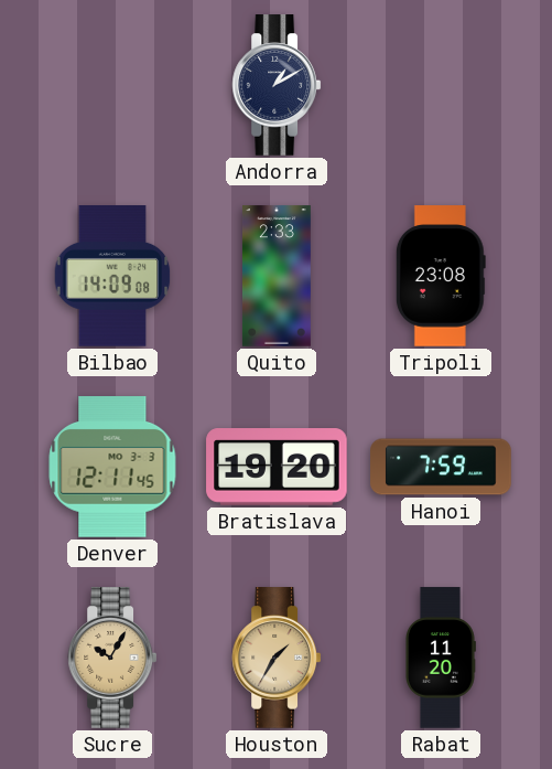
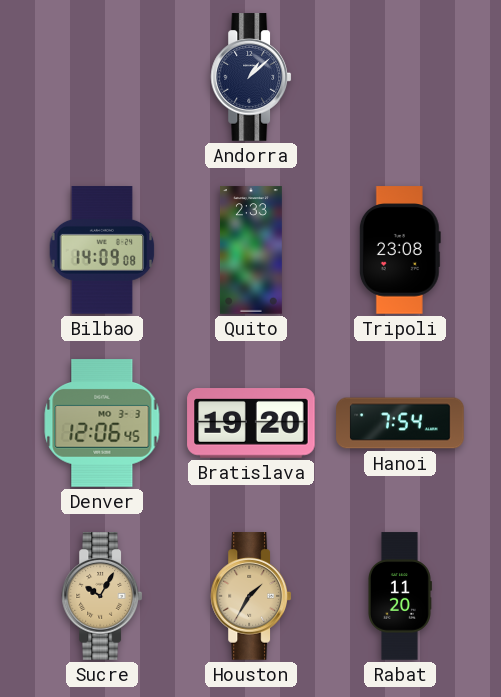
Andorra: 1:10 -> 1:08 (251, 77)
Denver: 12:11 -> 12:06 (102, 423)
Hanoi: 7:59 -> 7:54 (400, 423)
